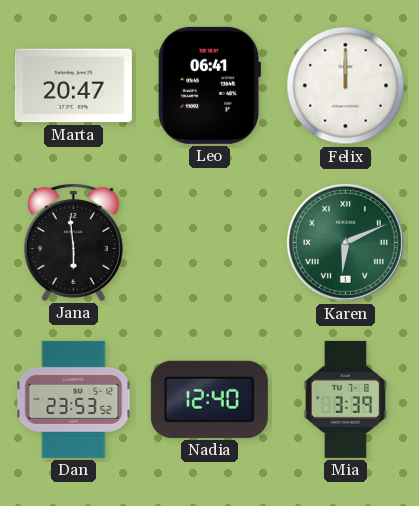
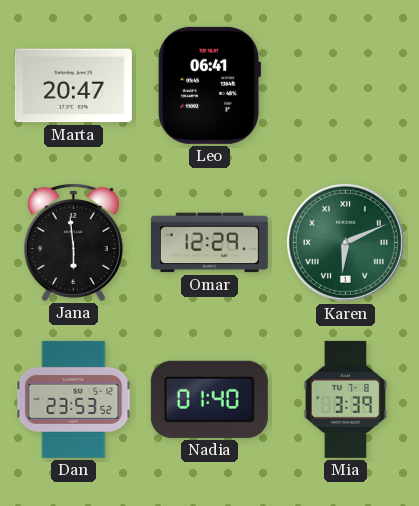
Felix: 12:00 -> none (346, 86)
Omar: none -> 12:29 (209, 243)
Nadia: 12:40 -> 01:40 (209, 399)
